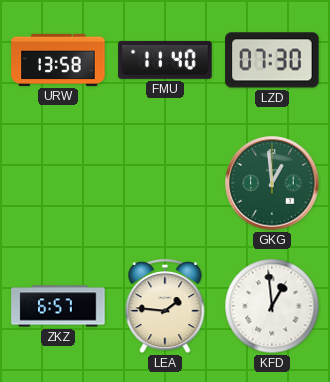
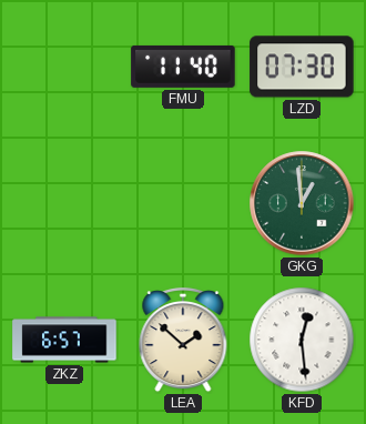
URW: 13:58 -> none (58, 60)
LEA: 1:46 -> 1:52 (183, 340)
KFD: 12:59 -> 12:29 (302, 340)
